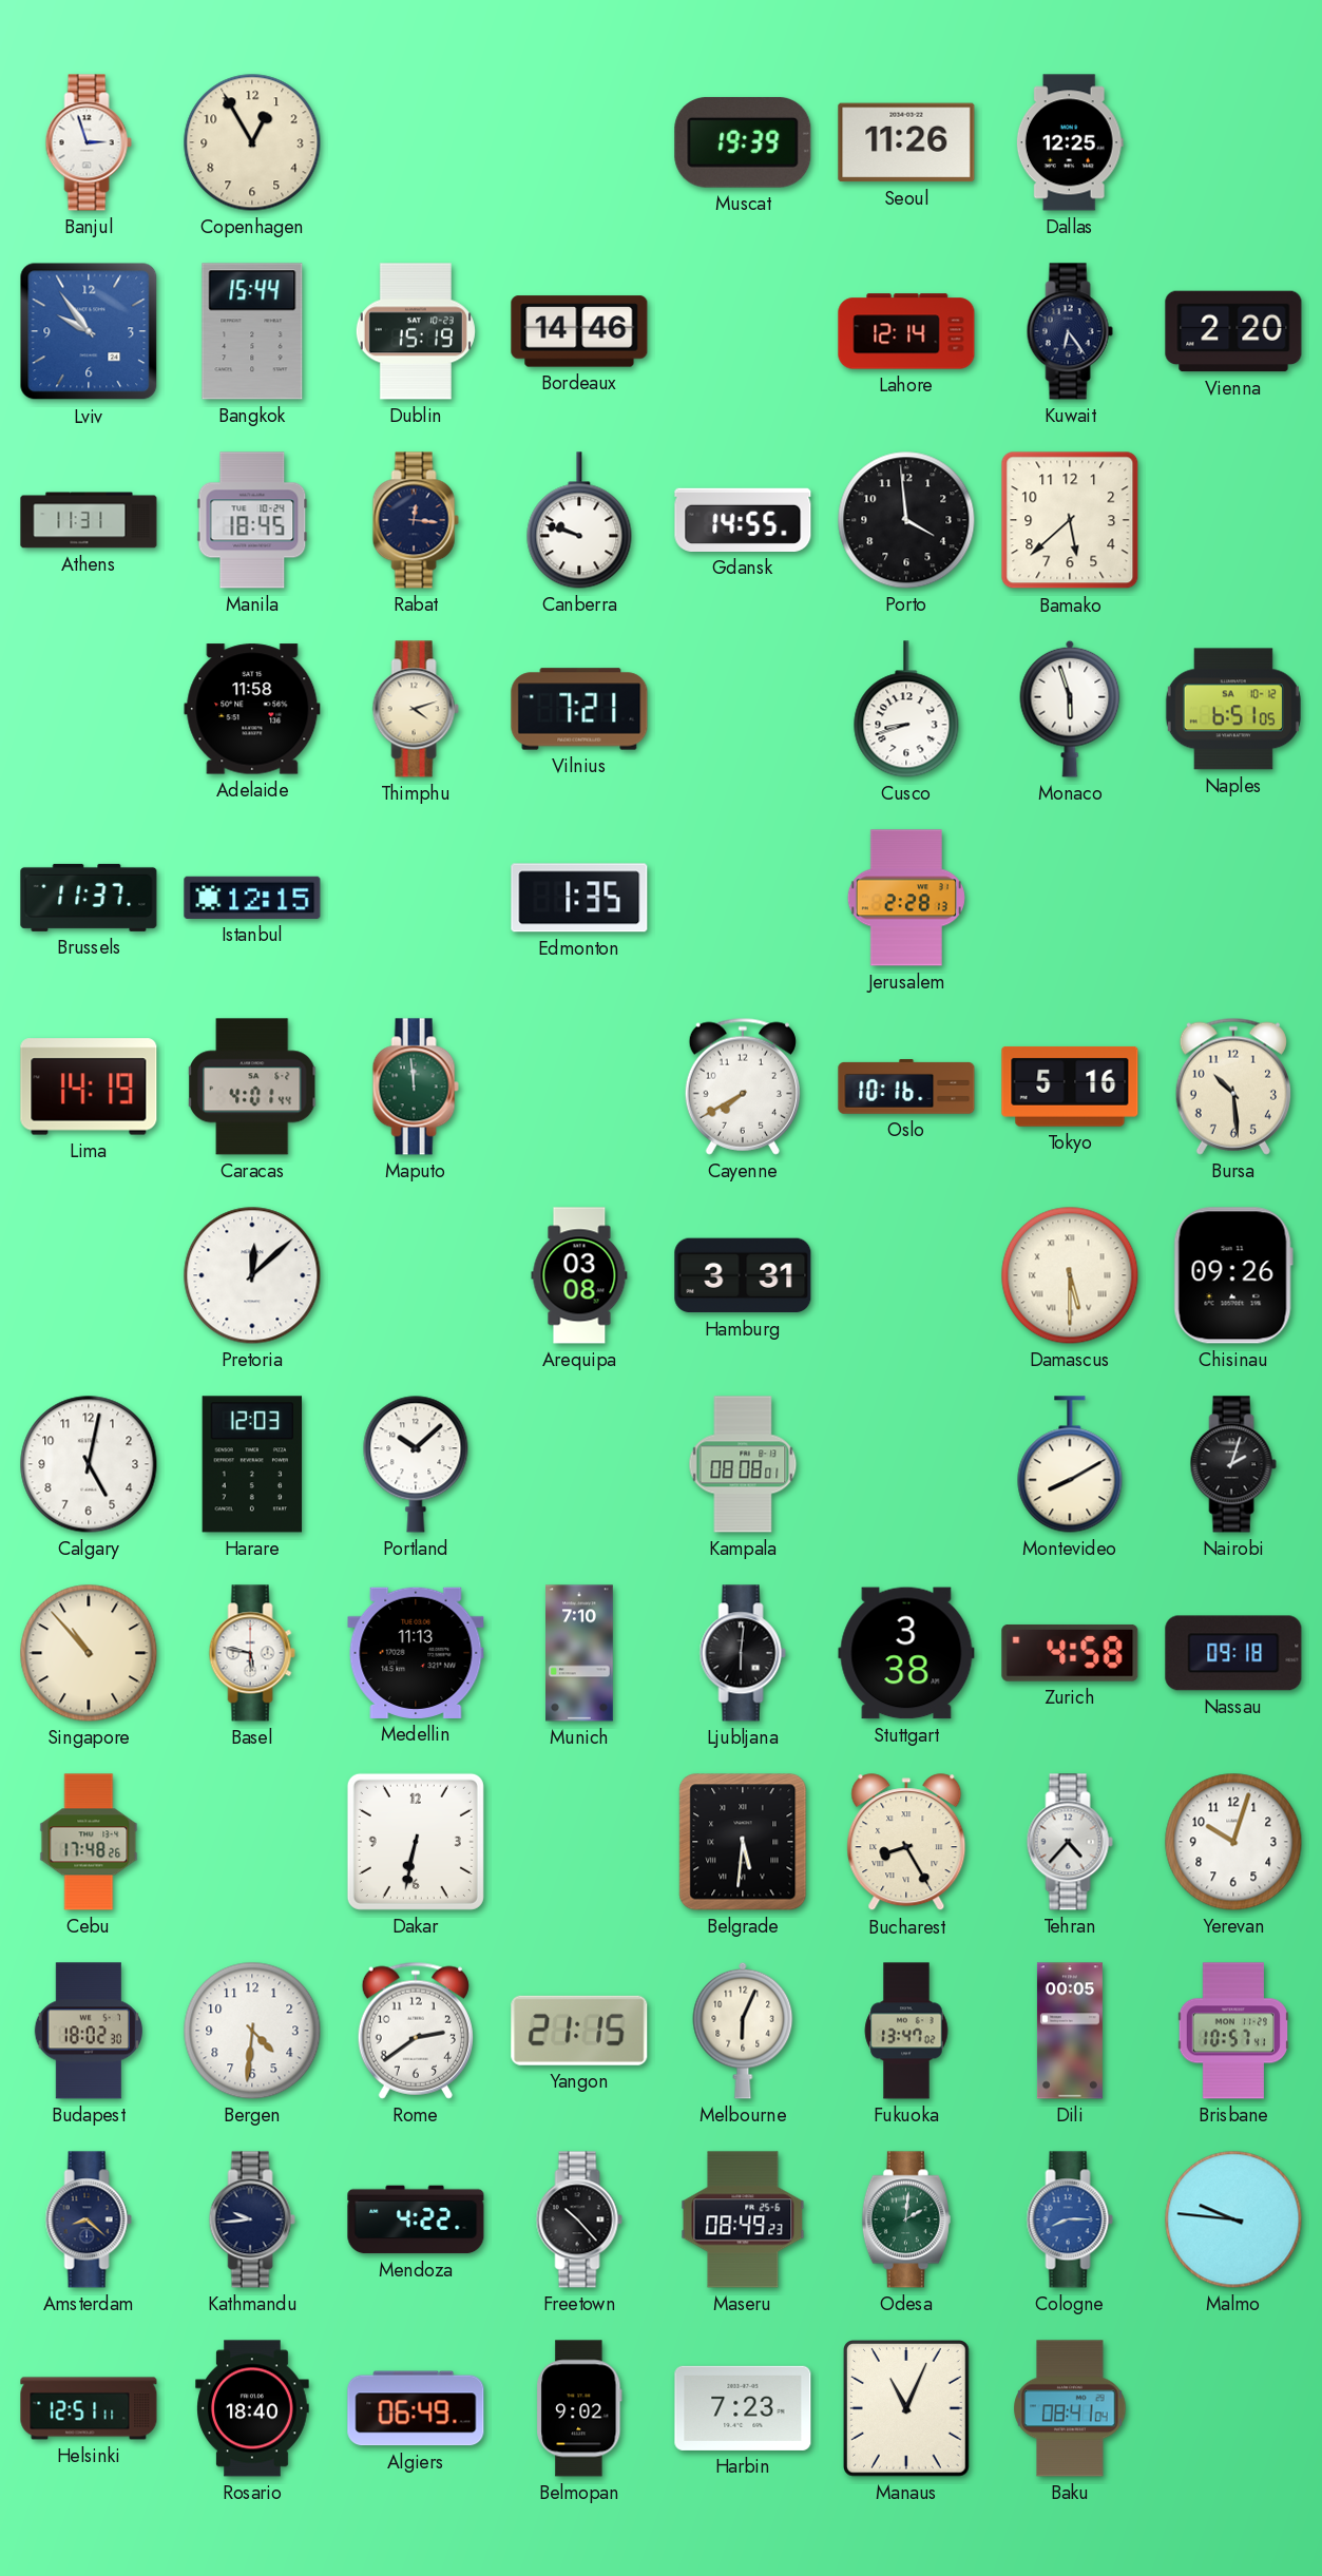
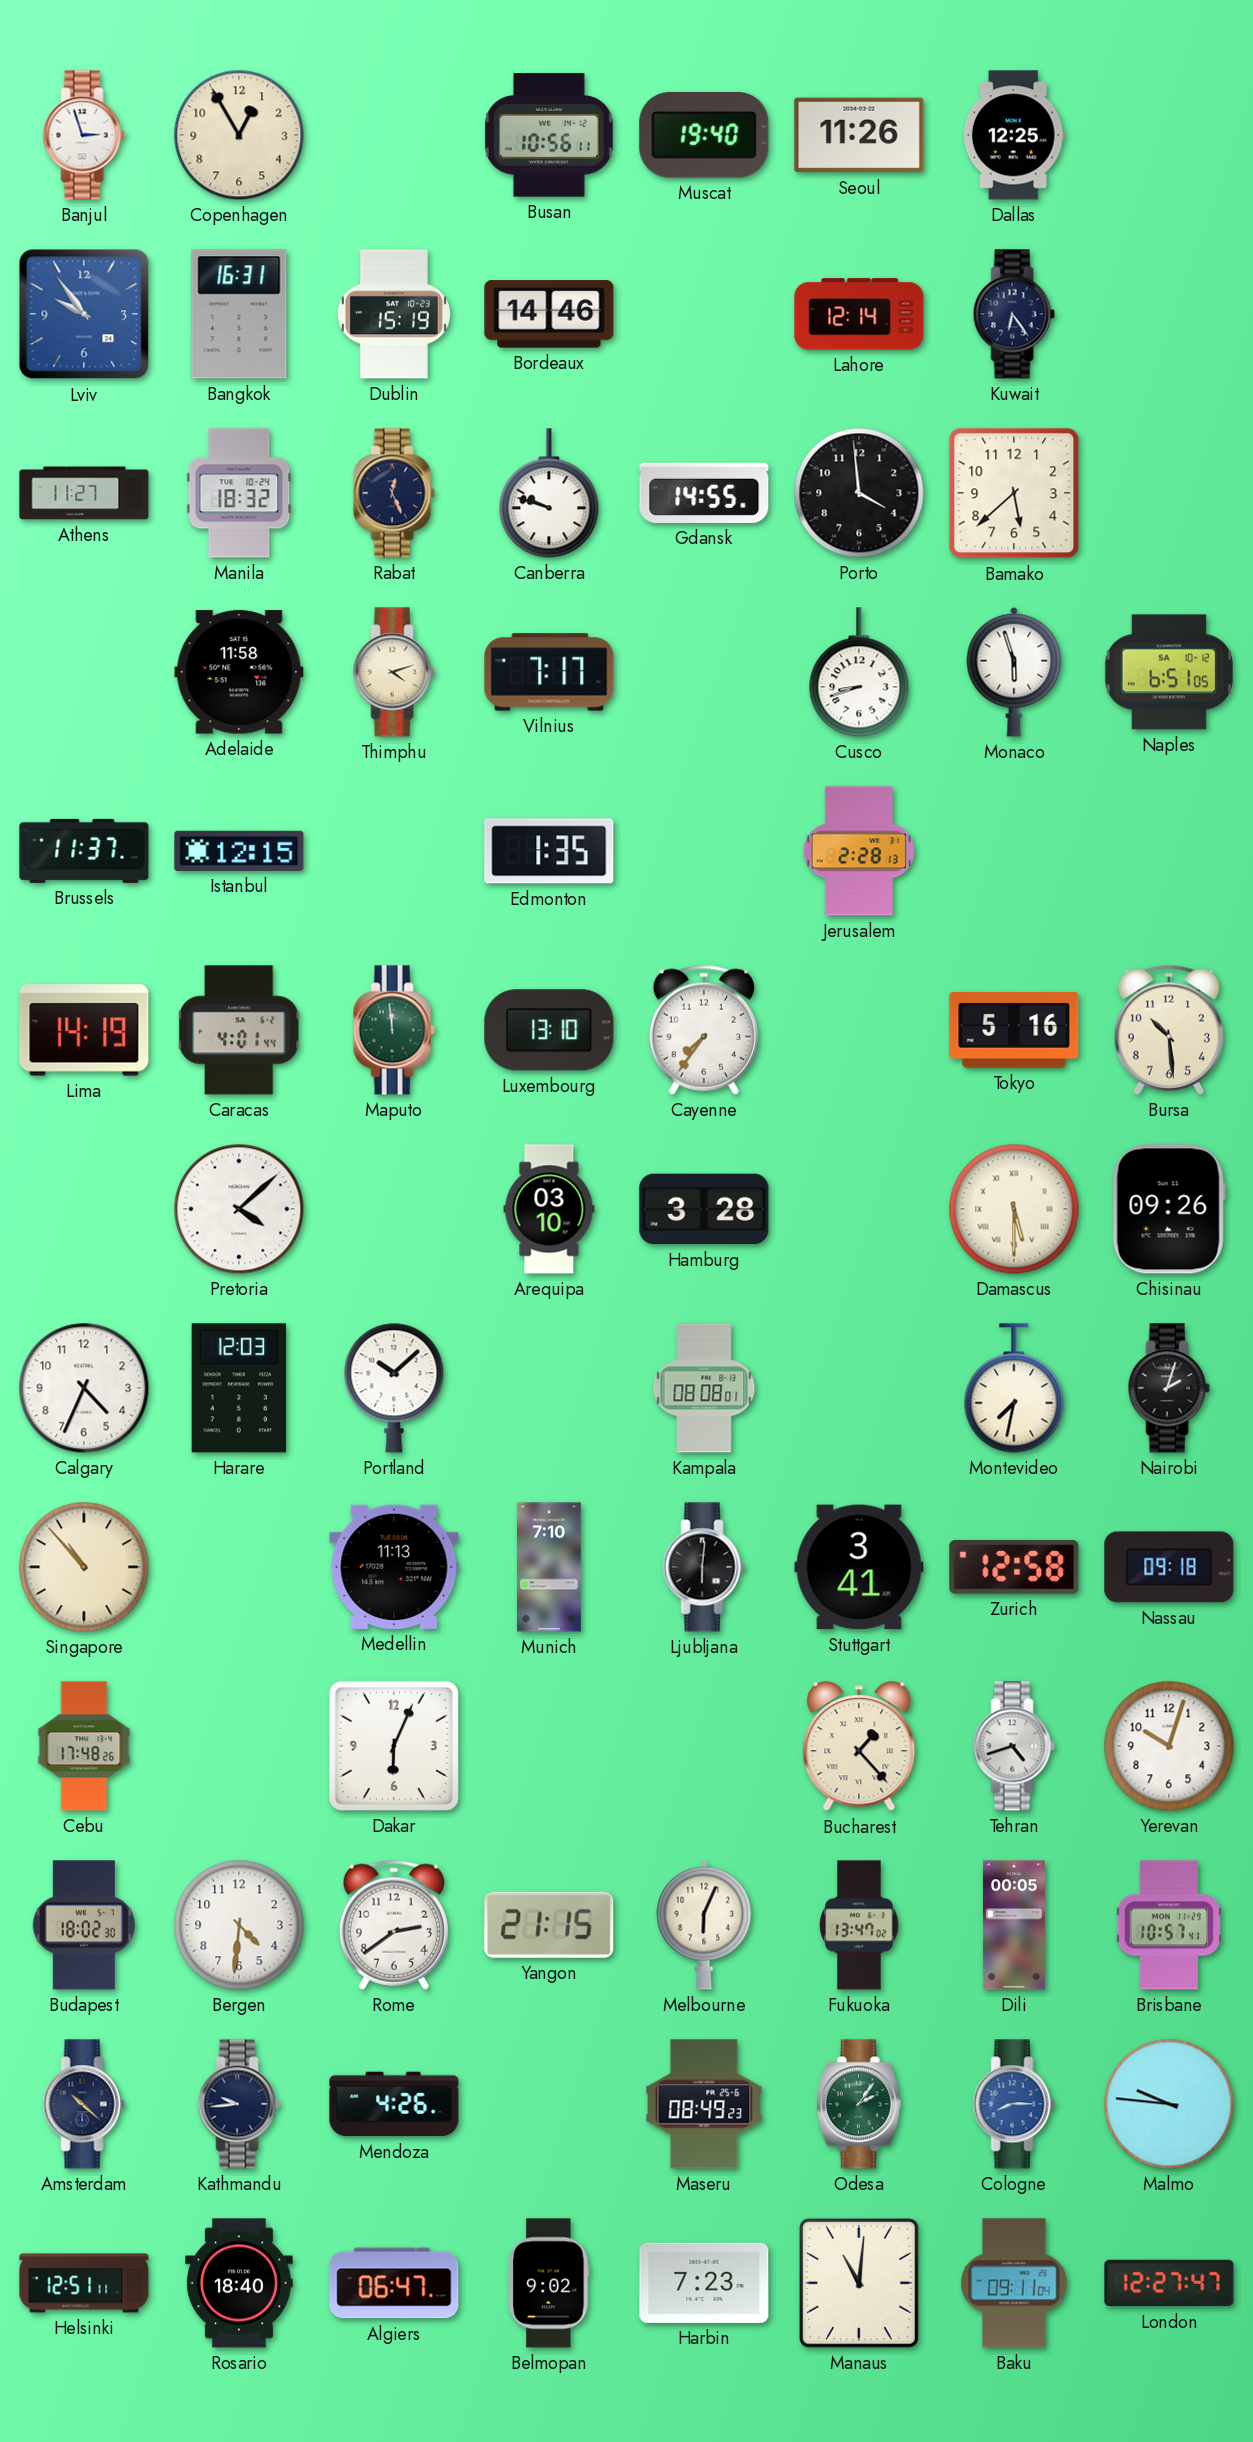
Busan: none -> 10:56 (549, 135)
Muscat: 19:39 -> 19:40 (704, 135)
Bangkok: 15:44 -> 16:31 (239, 314)
Vienna: 2:20 -> none (1233, 331)
Athens: 11:31 -> 11:27 (84, 493)
Manila: 18:45 -> 18:32 (239, 493)
Rabat: 12:16 -> 12:26 (394, 493)
Vilnius: 7:21 -> 7:17 (549, 672)
Luxembourg: none -> 13:10 (549, 1030)
Cayenne: 7:40 -> 7:36 (704, 1030)
Oslo: 10:16 -> none (906, 1087)
Pretoria: 12:08 -> 4:08 (239, 1209)
Arequipa: 03:08 -> 03:10 (549, 1209)
Hamburg: 3:31 -> 3:28 (704, 1209)
Calgary: 5:02 -> 4:34 (84, 1388)
Montevideo: 8:10 -> 7:32 (1014, 1388)
Basel: 5:47 -> none (252, 1653)
Stuttgart: 3:38 -> 3:41 (859, 1567)
Zurich: 4:58 -> 12:58 (1014, 1567)
Dakar: 6:32 -> 6:04 (394, 1746)
Belgrade: 5:31 -> none (743, 1842)
Bucharest: 8:25 -> 1:23 (859, 1747)
Tehran: 4:37 -> 4:42 (1014, 1746)
Amsterdam: 8:22 -> 10:22 (84, 2104)
Mendoza: 4:22 -> 4:26 (394, 2104)
Freetown: 10:23 -> none (579, 2219)
Odesa: 2:01 -> 2:06 (859, 2104)
Algiers: 06:49 -> 06:47 (394, 2283)
Manaus: 11:04 -> 11:01 (860, 2284)
Baku: 08:41 -> 09:11 (1014, 2283)
London: none -> 12:27 (1169, 2283)
